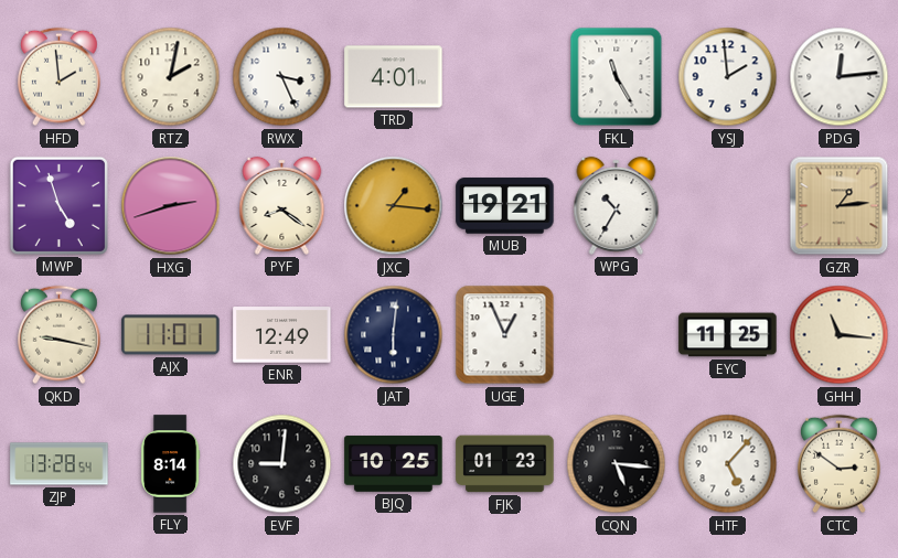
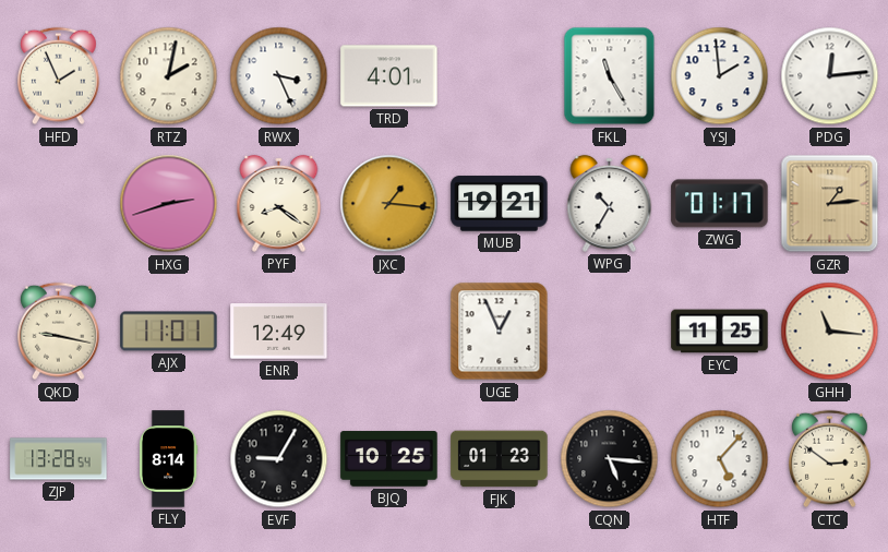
HFD: 1:59 -> 1:56 (58, 76)
MWP: 4:57 -> none (58, 205)
ZWG: none -> 01:17 (720, 204)
JAT: 6:01 -> none (394, 335)
EVF: 9:01 -> 9:05 (279, 459)
